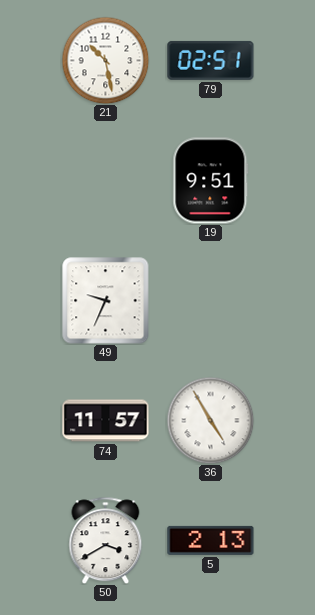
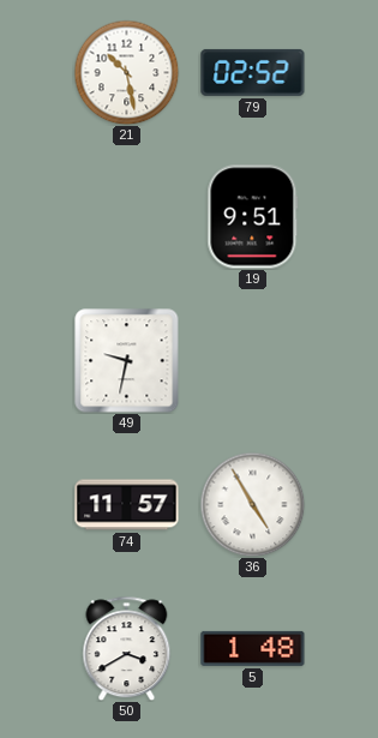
79: 02:51 -> 02:52 (253, 72)
49: 9:34 -> 9:32 (127, 361)
5: 2:13 -> 1:48 (253, 648)
